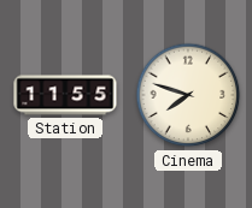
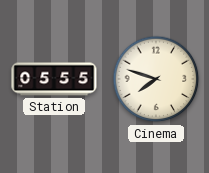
Station: 11:55 -> 05:55 (54, 79)
